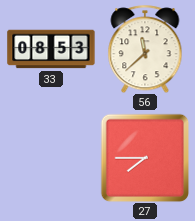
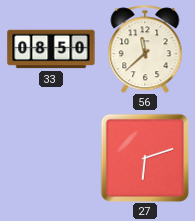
33: 08:53 -> 08:50 (51, 49)
27: 7:45 -> 6:12 (145, 158)
